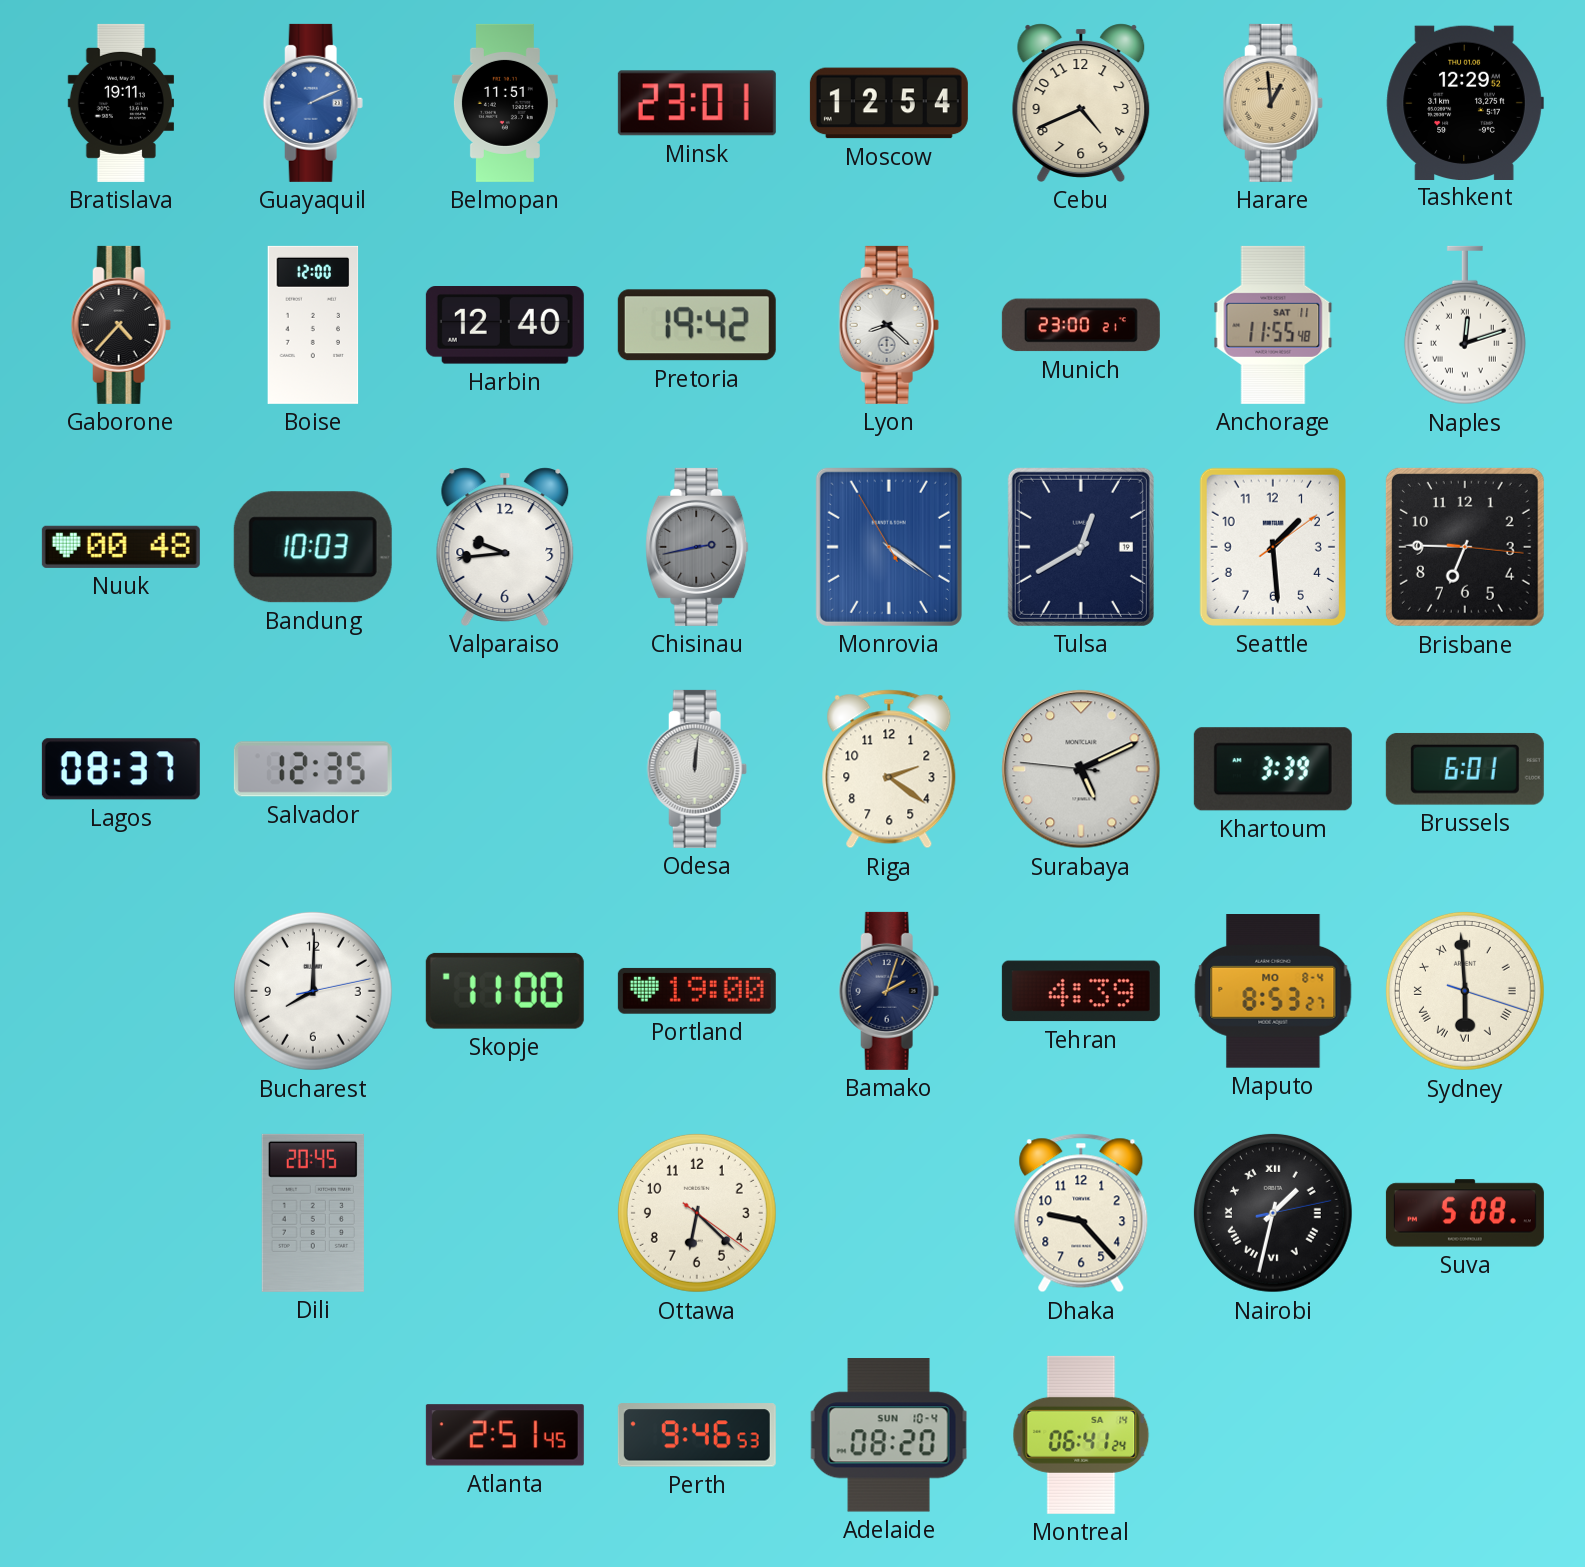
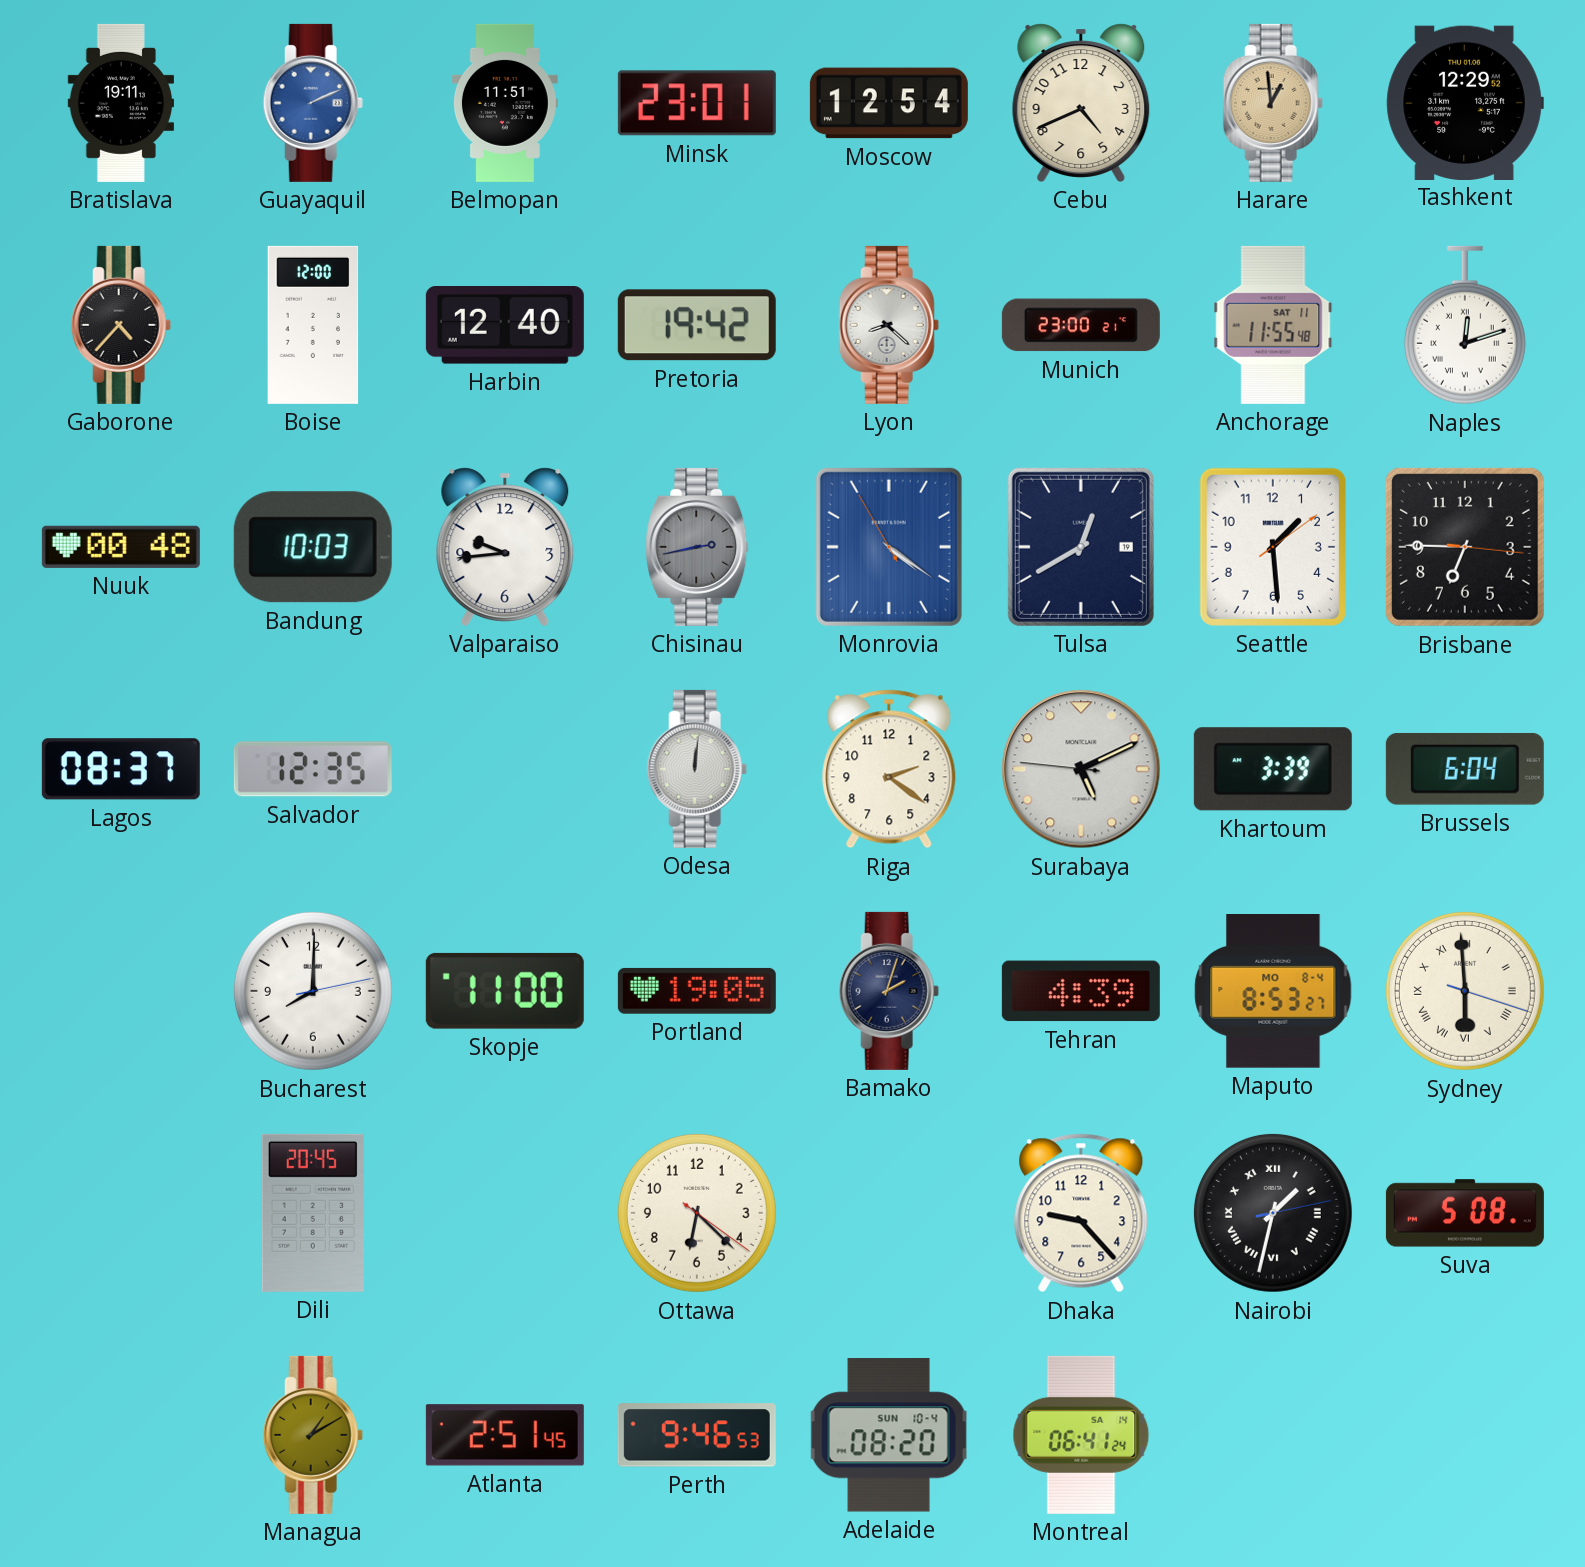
Brussels: 6:01 -> 6:04 (1465, 769)
Portland: 19:00 -> 19:05 (697, 991)
Managua: none -> 1:10 (313, 1435)
